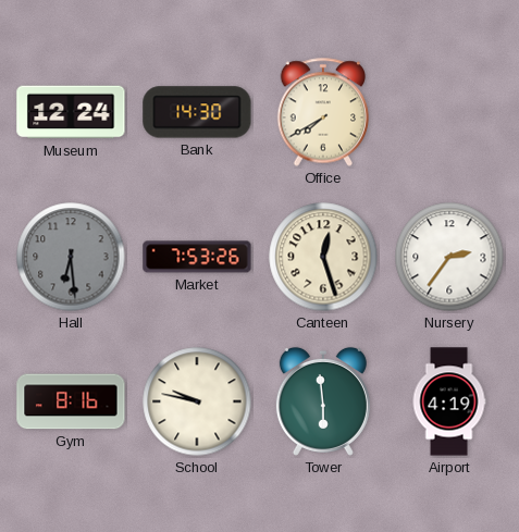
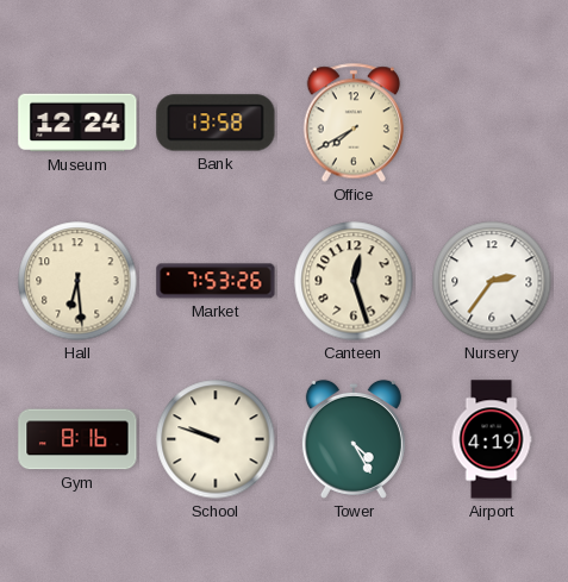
Bank: 14:30 -> 13:58 (216, 123)
Hall dial: grey -> cream (77, 281)
School: 9:47 -> 9:48 (216, 439)
Tower: 5:59 -> 4:25 (354, 439)
